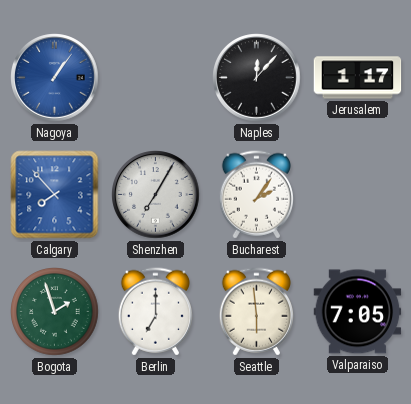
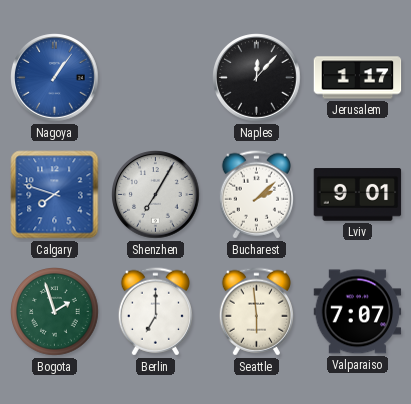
Calgary: 7:53 -> 7:48 (55, 195)
Bucharest: 2:06 -> 2:08 (256, 195)
Lviv: none -> 9:01 (358, 195)
Valparaiso: 7:05 -> 7:07 (358, 312)
